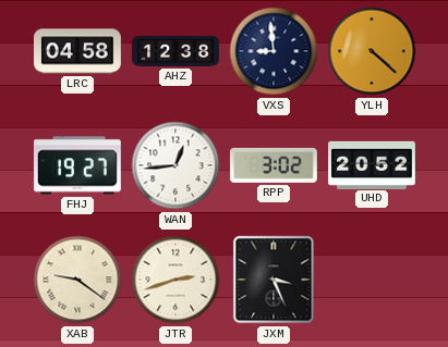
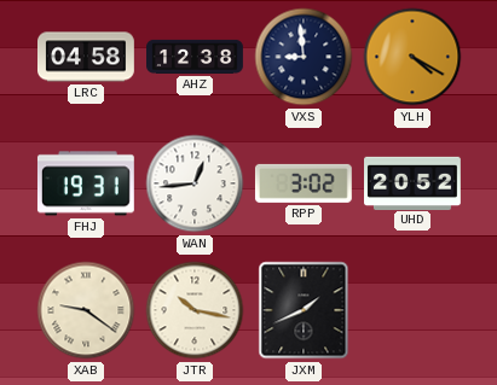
YLH: 4:22 -> 4:20 (412, 57)
FHJ: 19:27 -> 19:31 (86, 183)
JTR: 2:42 -> 10:17 (195, 310)
JXM: 3:26 -> 1:41 (304, 310)
